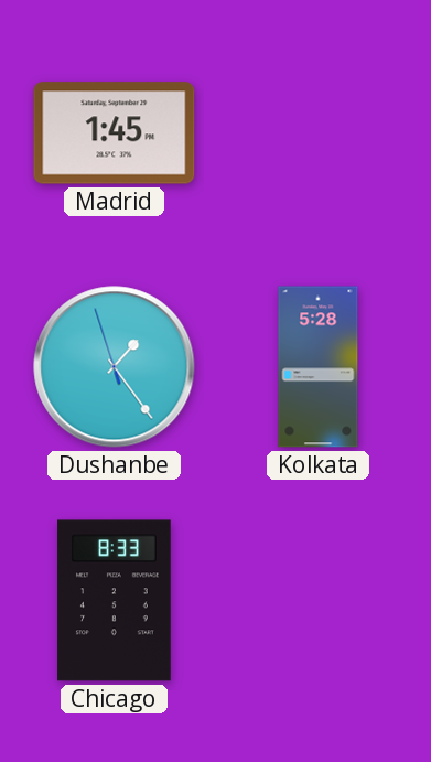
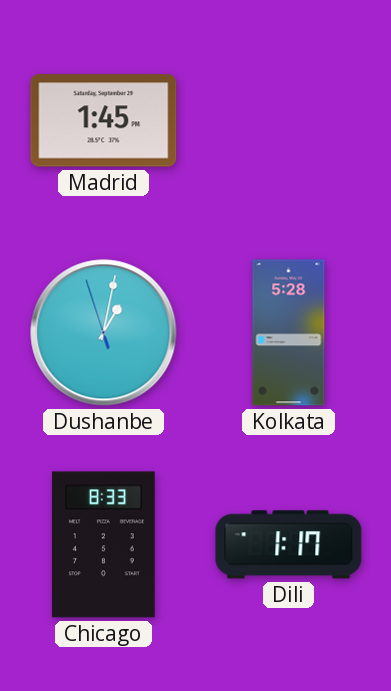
Dushanbe: 1:23 -> 1:01 (104, 333)
Dili: none -> 1:17 (289, 545)
